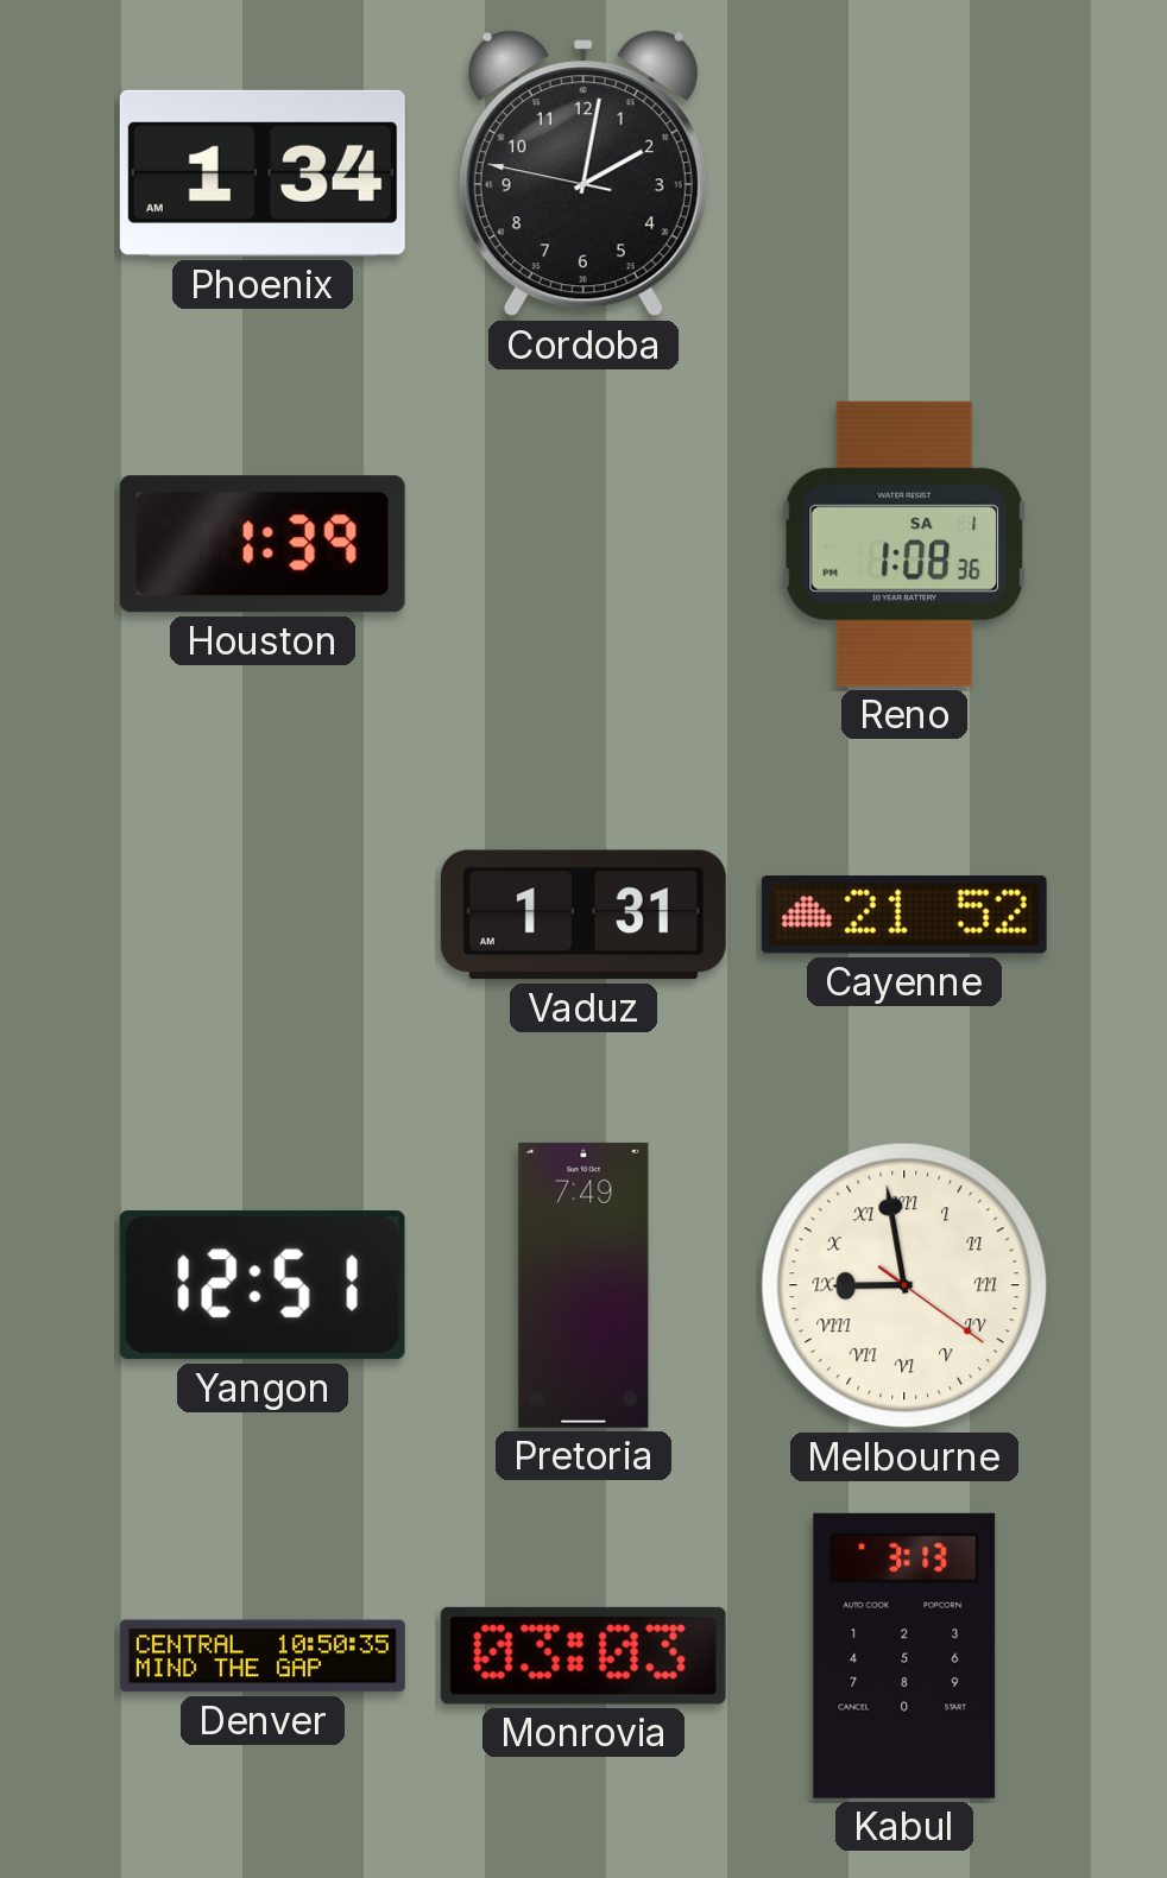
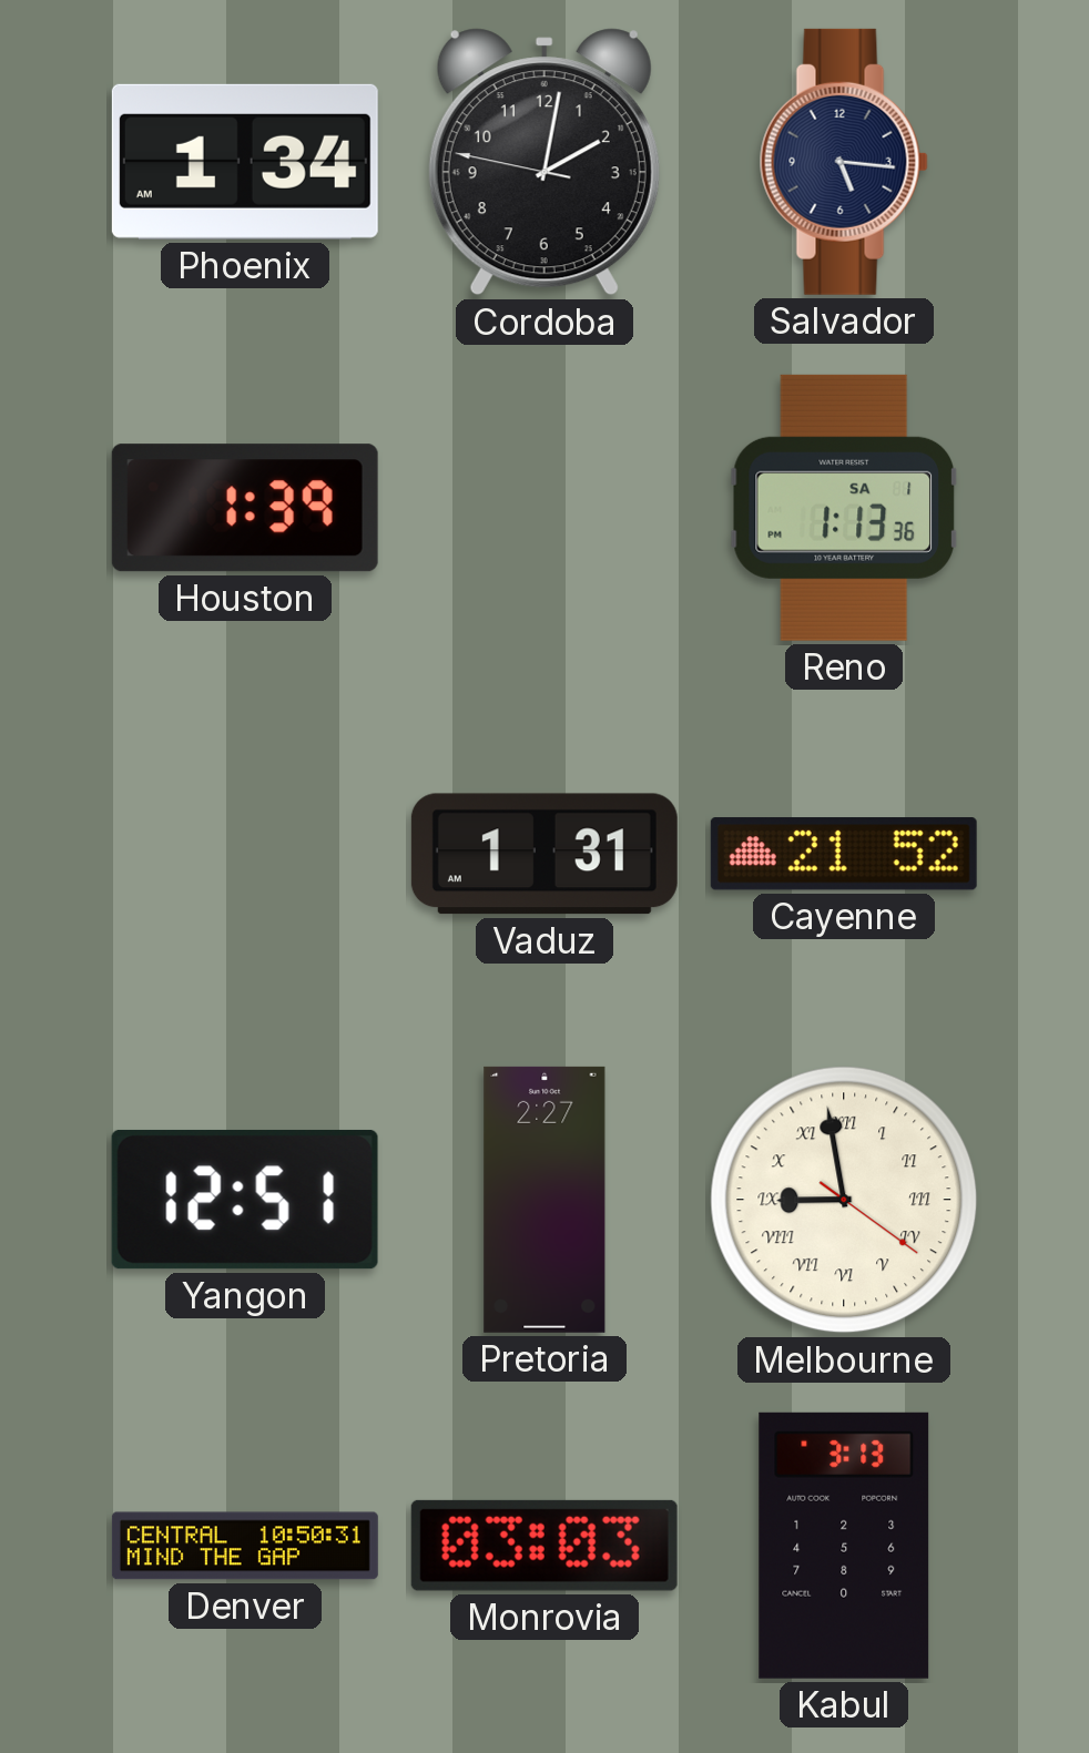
Salvador: none -> 5:16 (844, 162)
Reno: 1:08 -> 1:13 (844, 508)
Pretoria: 7:49 -> 2:27 (544, 1200)
Denver: 10:50:35 -> 10:50:31 (245, 1546)
